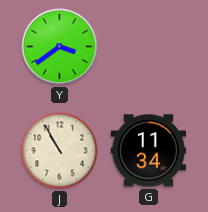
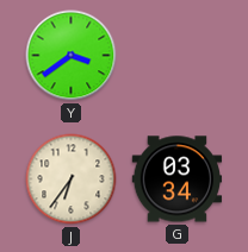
J: 10:55 -> 6:36 (72, 179)
G: 11:34 -> 03:34 (178, 179)
